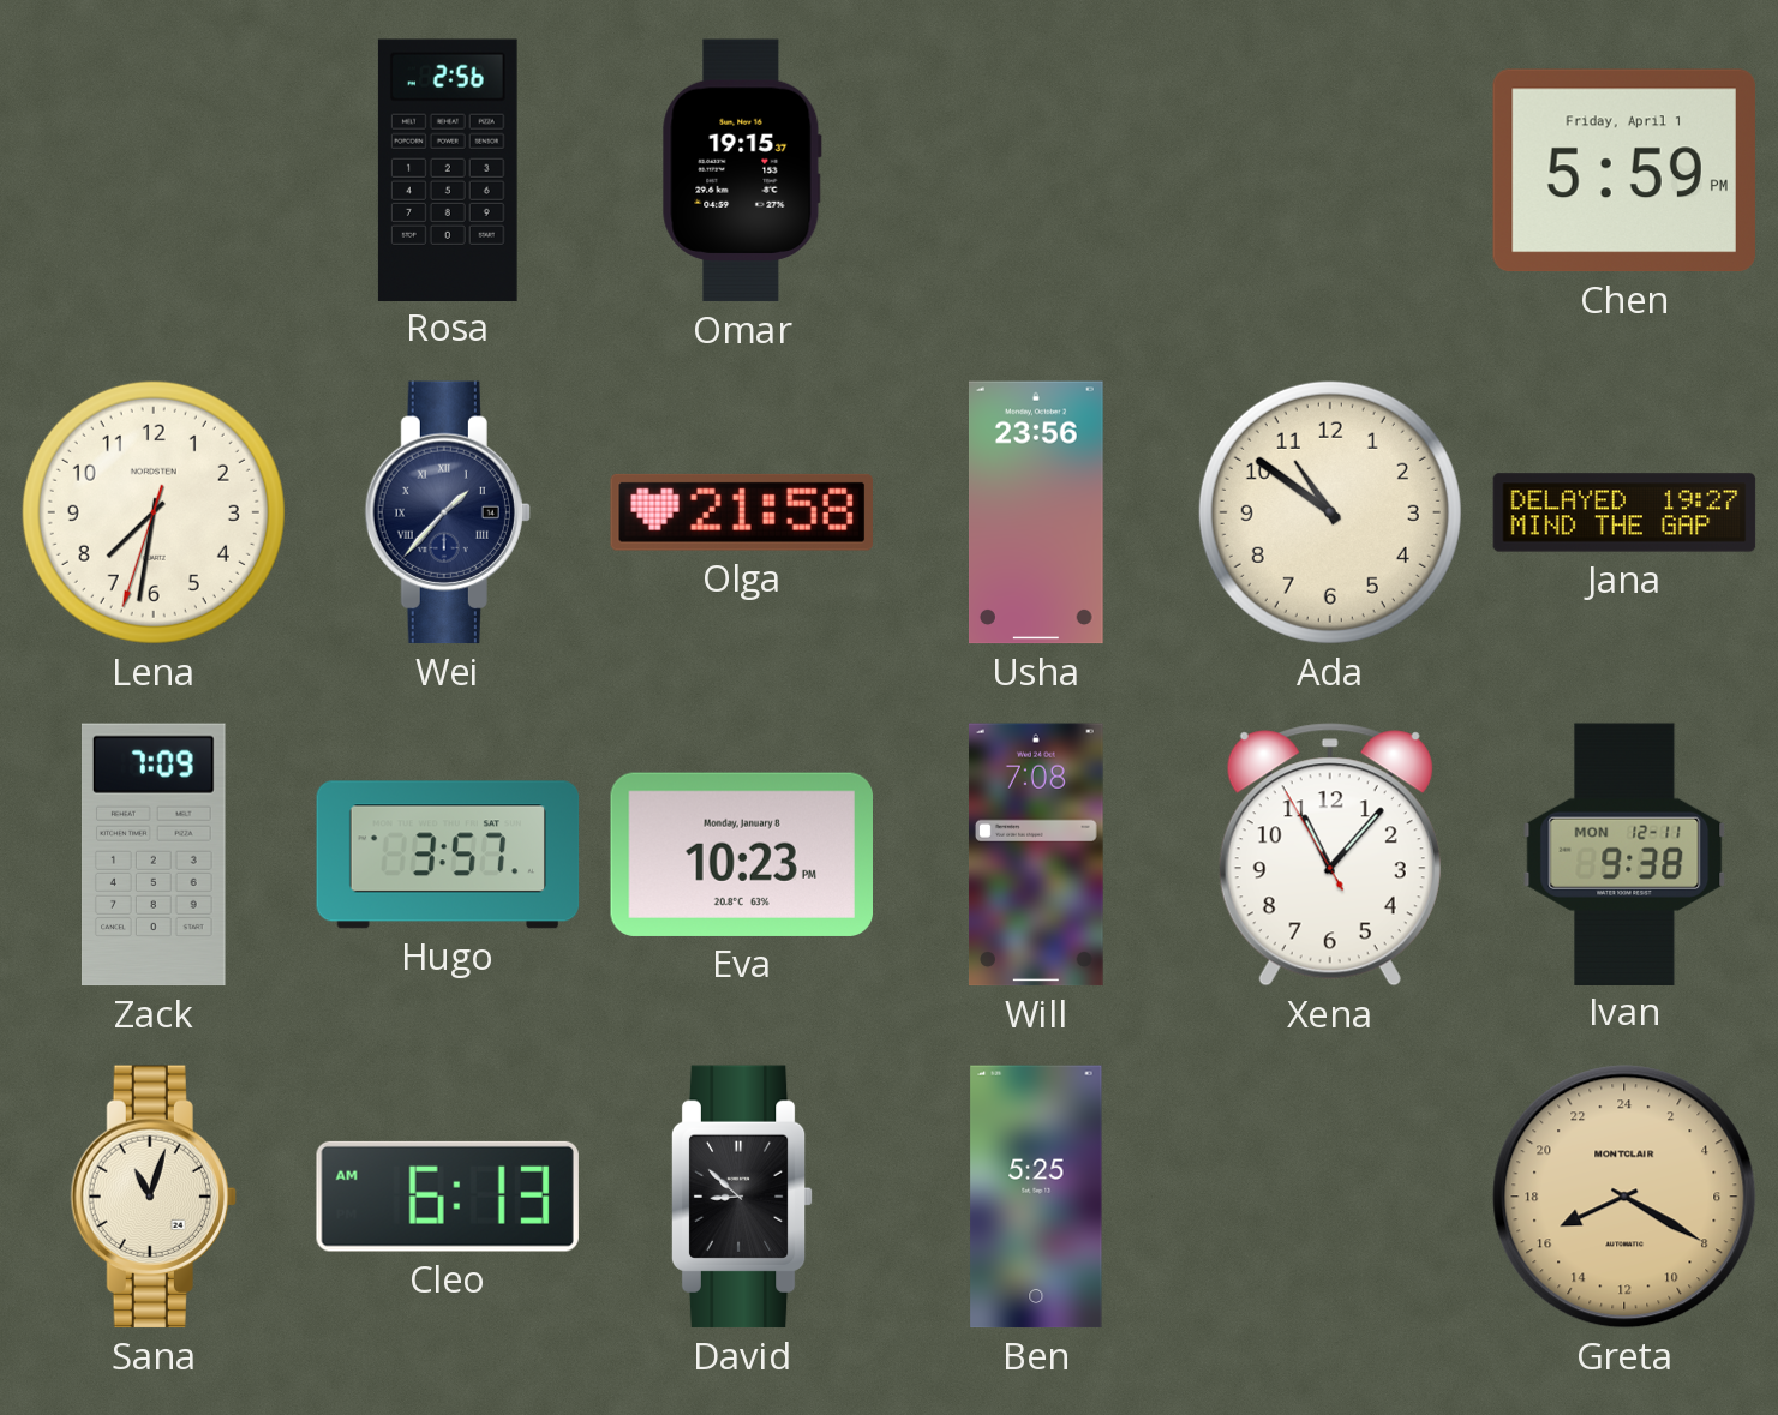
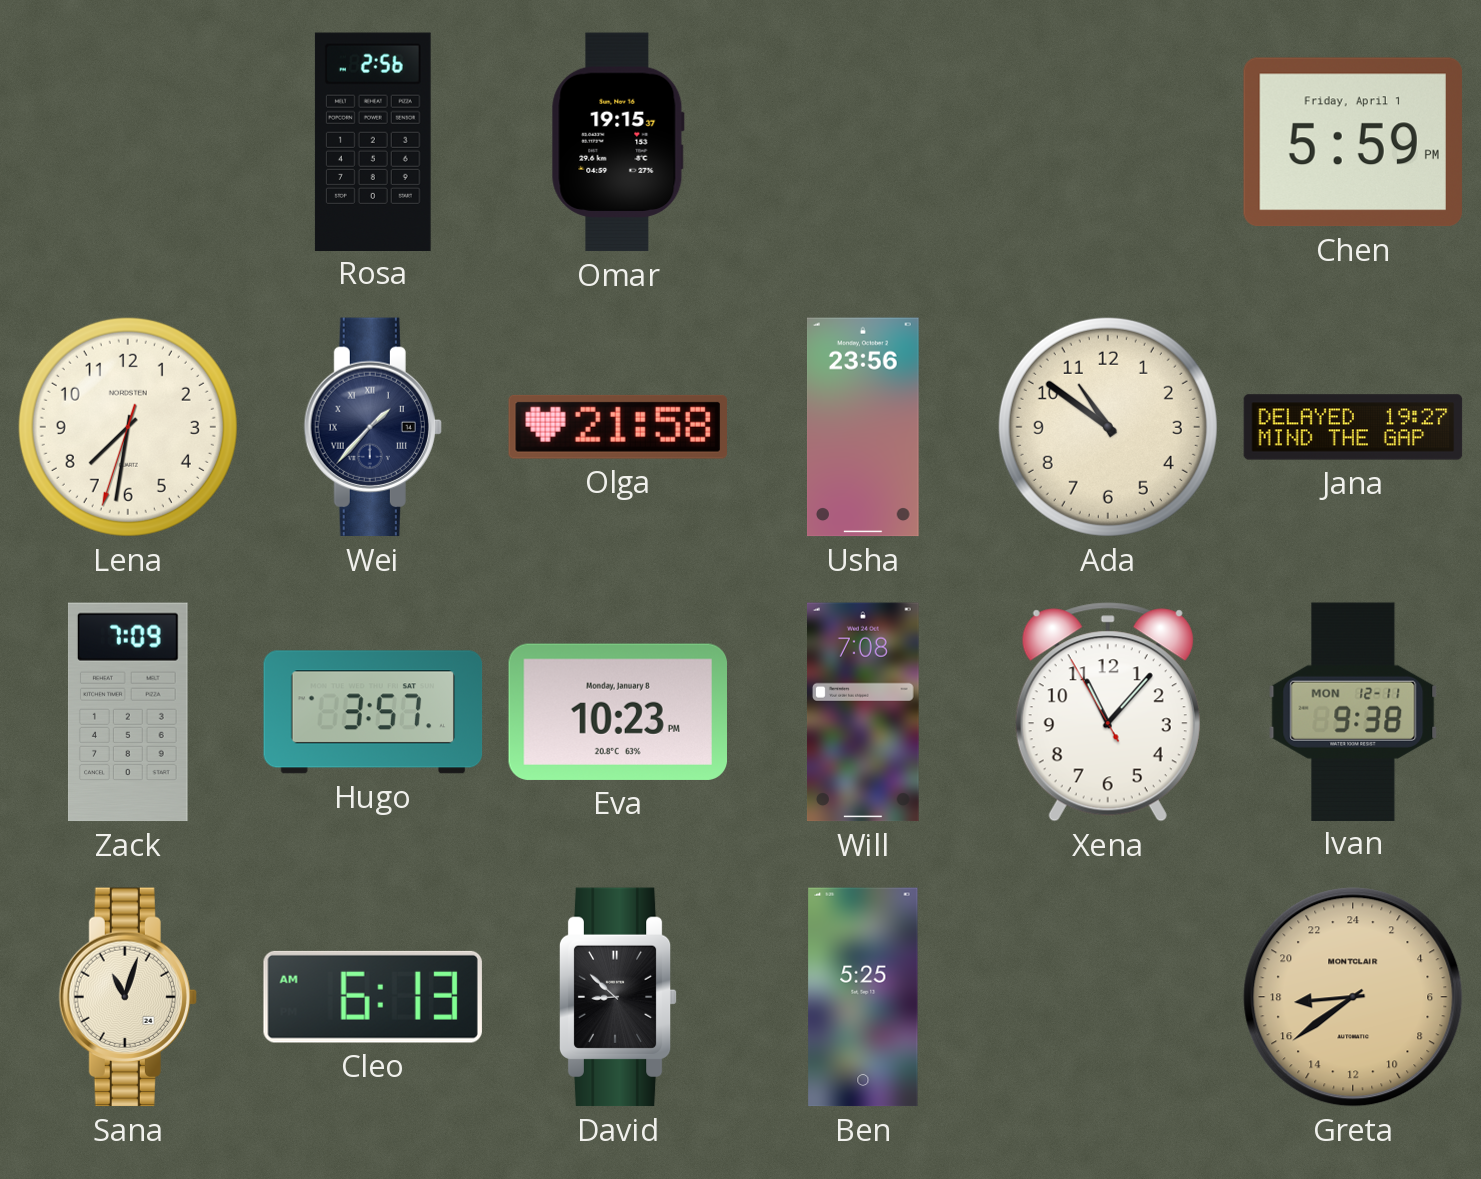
Greta: 16:20 -> 17:39 (1353, 997)
